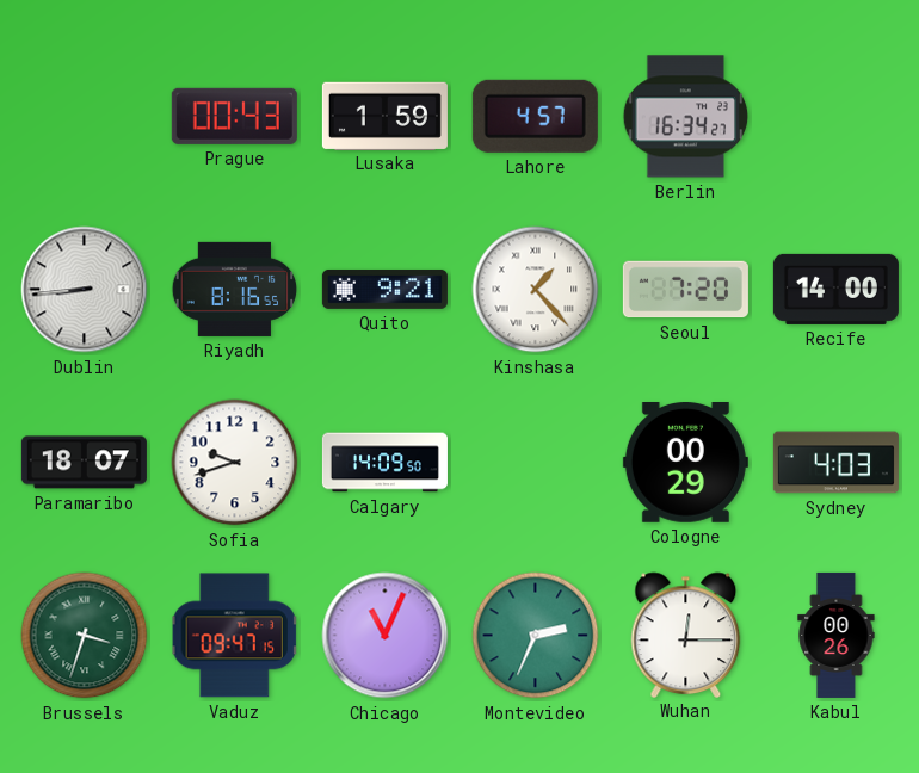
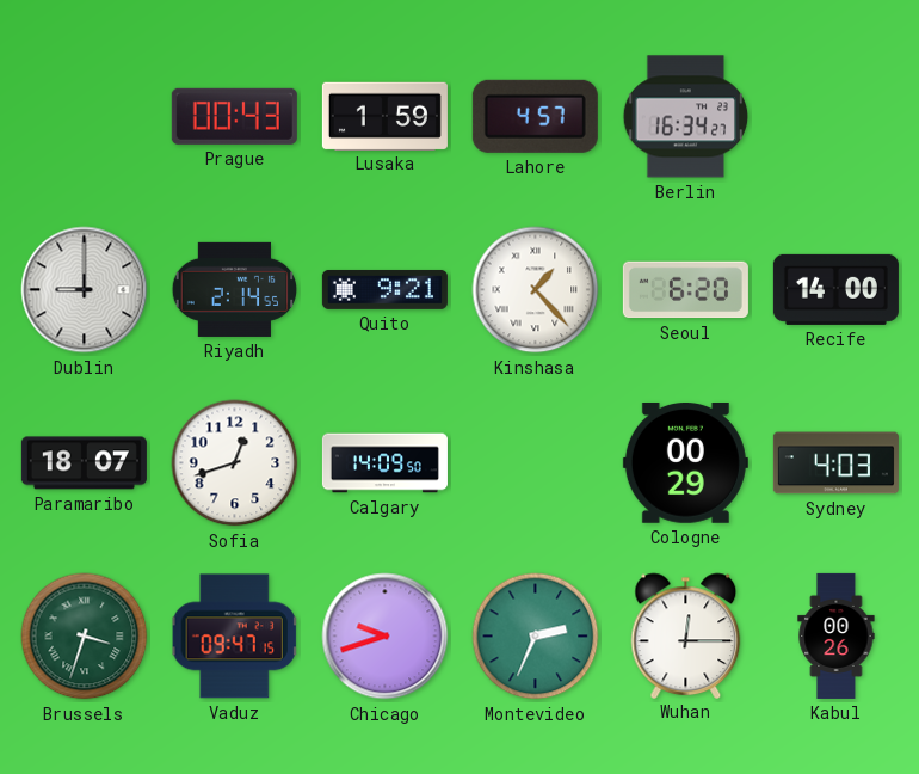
Dublin: 8:44 -> 9:00 (85, 290)
Riyadh: 8:16 -> 2:14 (234, 289)
Seoul: 7:20 -> 6:20 (685, 290)
Sofia: 9:42 -> 12:42 (235, 463)
Chicago: 11:04 -> 9:42 (386, 637)
